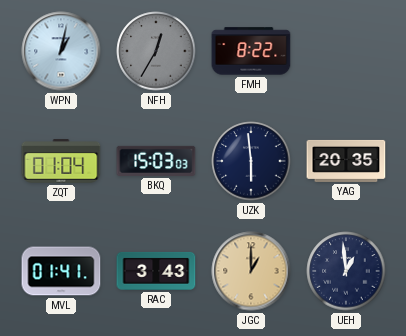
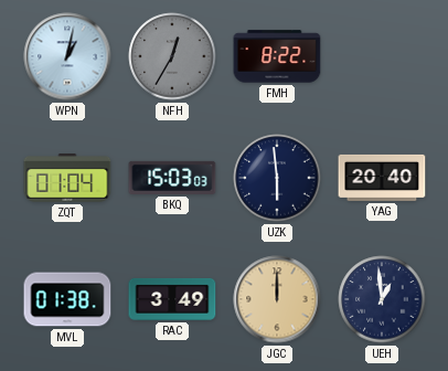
YAG: 20:35 -> 20:40 (382, 178)
MVL: 01:41 -> 01:38 (67, 299)
RAC: 3:43 -> 3:49 (172, 299)
JGC: 1:00 -> 12:00 (277, 299)
